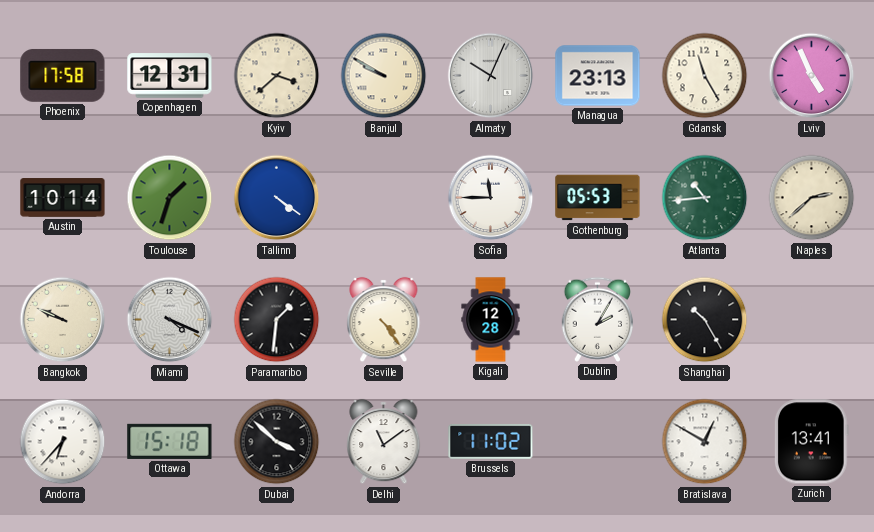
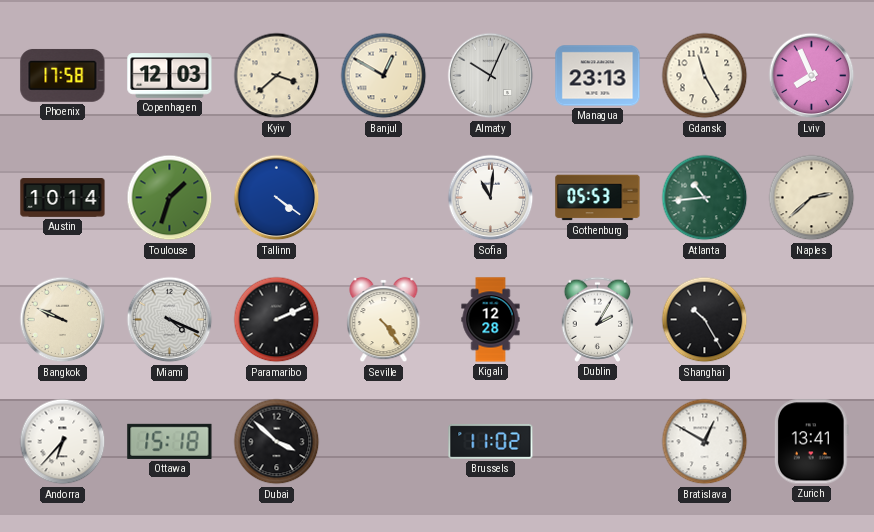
Copenhagen: 12:31 -> 12:03 (170, 76)
Banjul: 9:50 -> 12:50 (384, 76)
Lviv: 4:56 -> 7:56 (812, 76)
Sofia: 11:45 -> 11:01 (491, 198)
Paramaribo: 1:31 -> 2:11 (277, 320)
Delhi: 11:09 -> none (384, 442)
